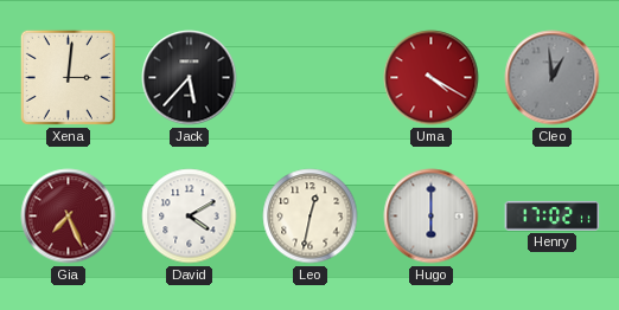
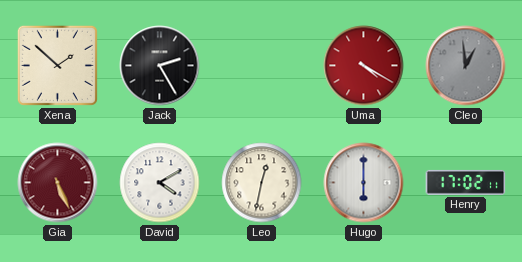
Xena: 3:01 -> 1:52 (57, 65)
Jack: 5:37 -> 2:25 (160, 66)
Gia: 7:26 -> 5:26 (58, 183)
